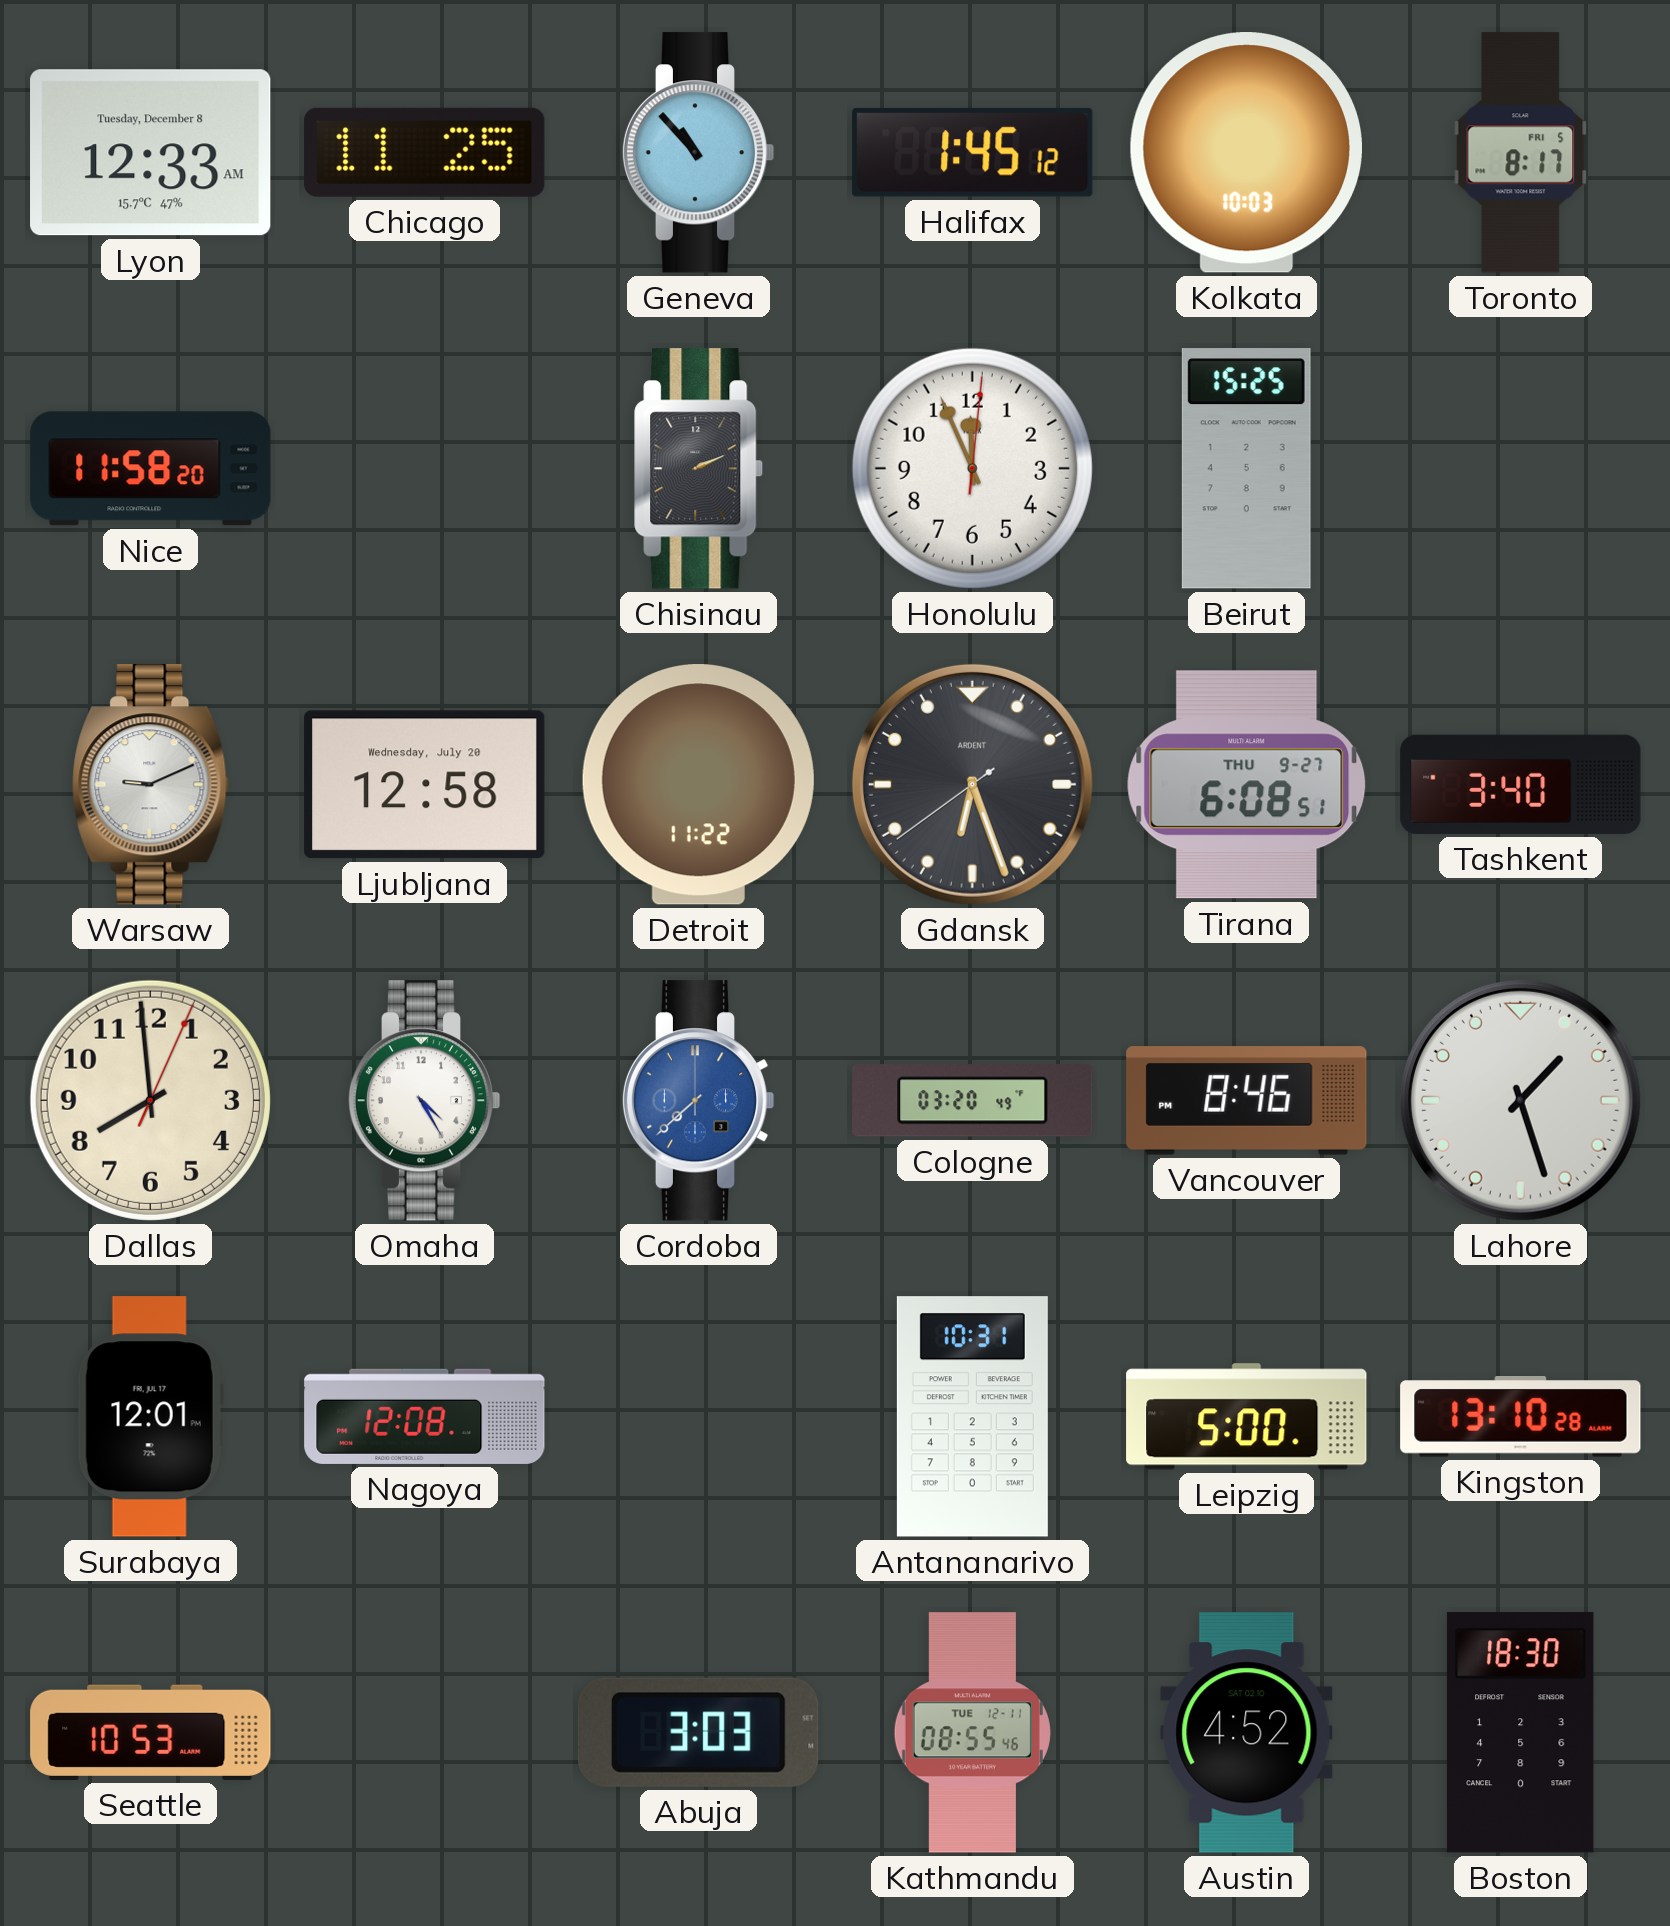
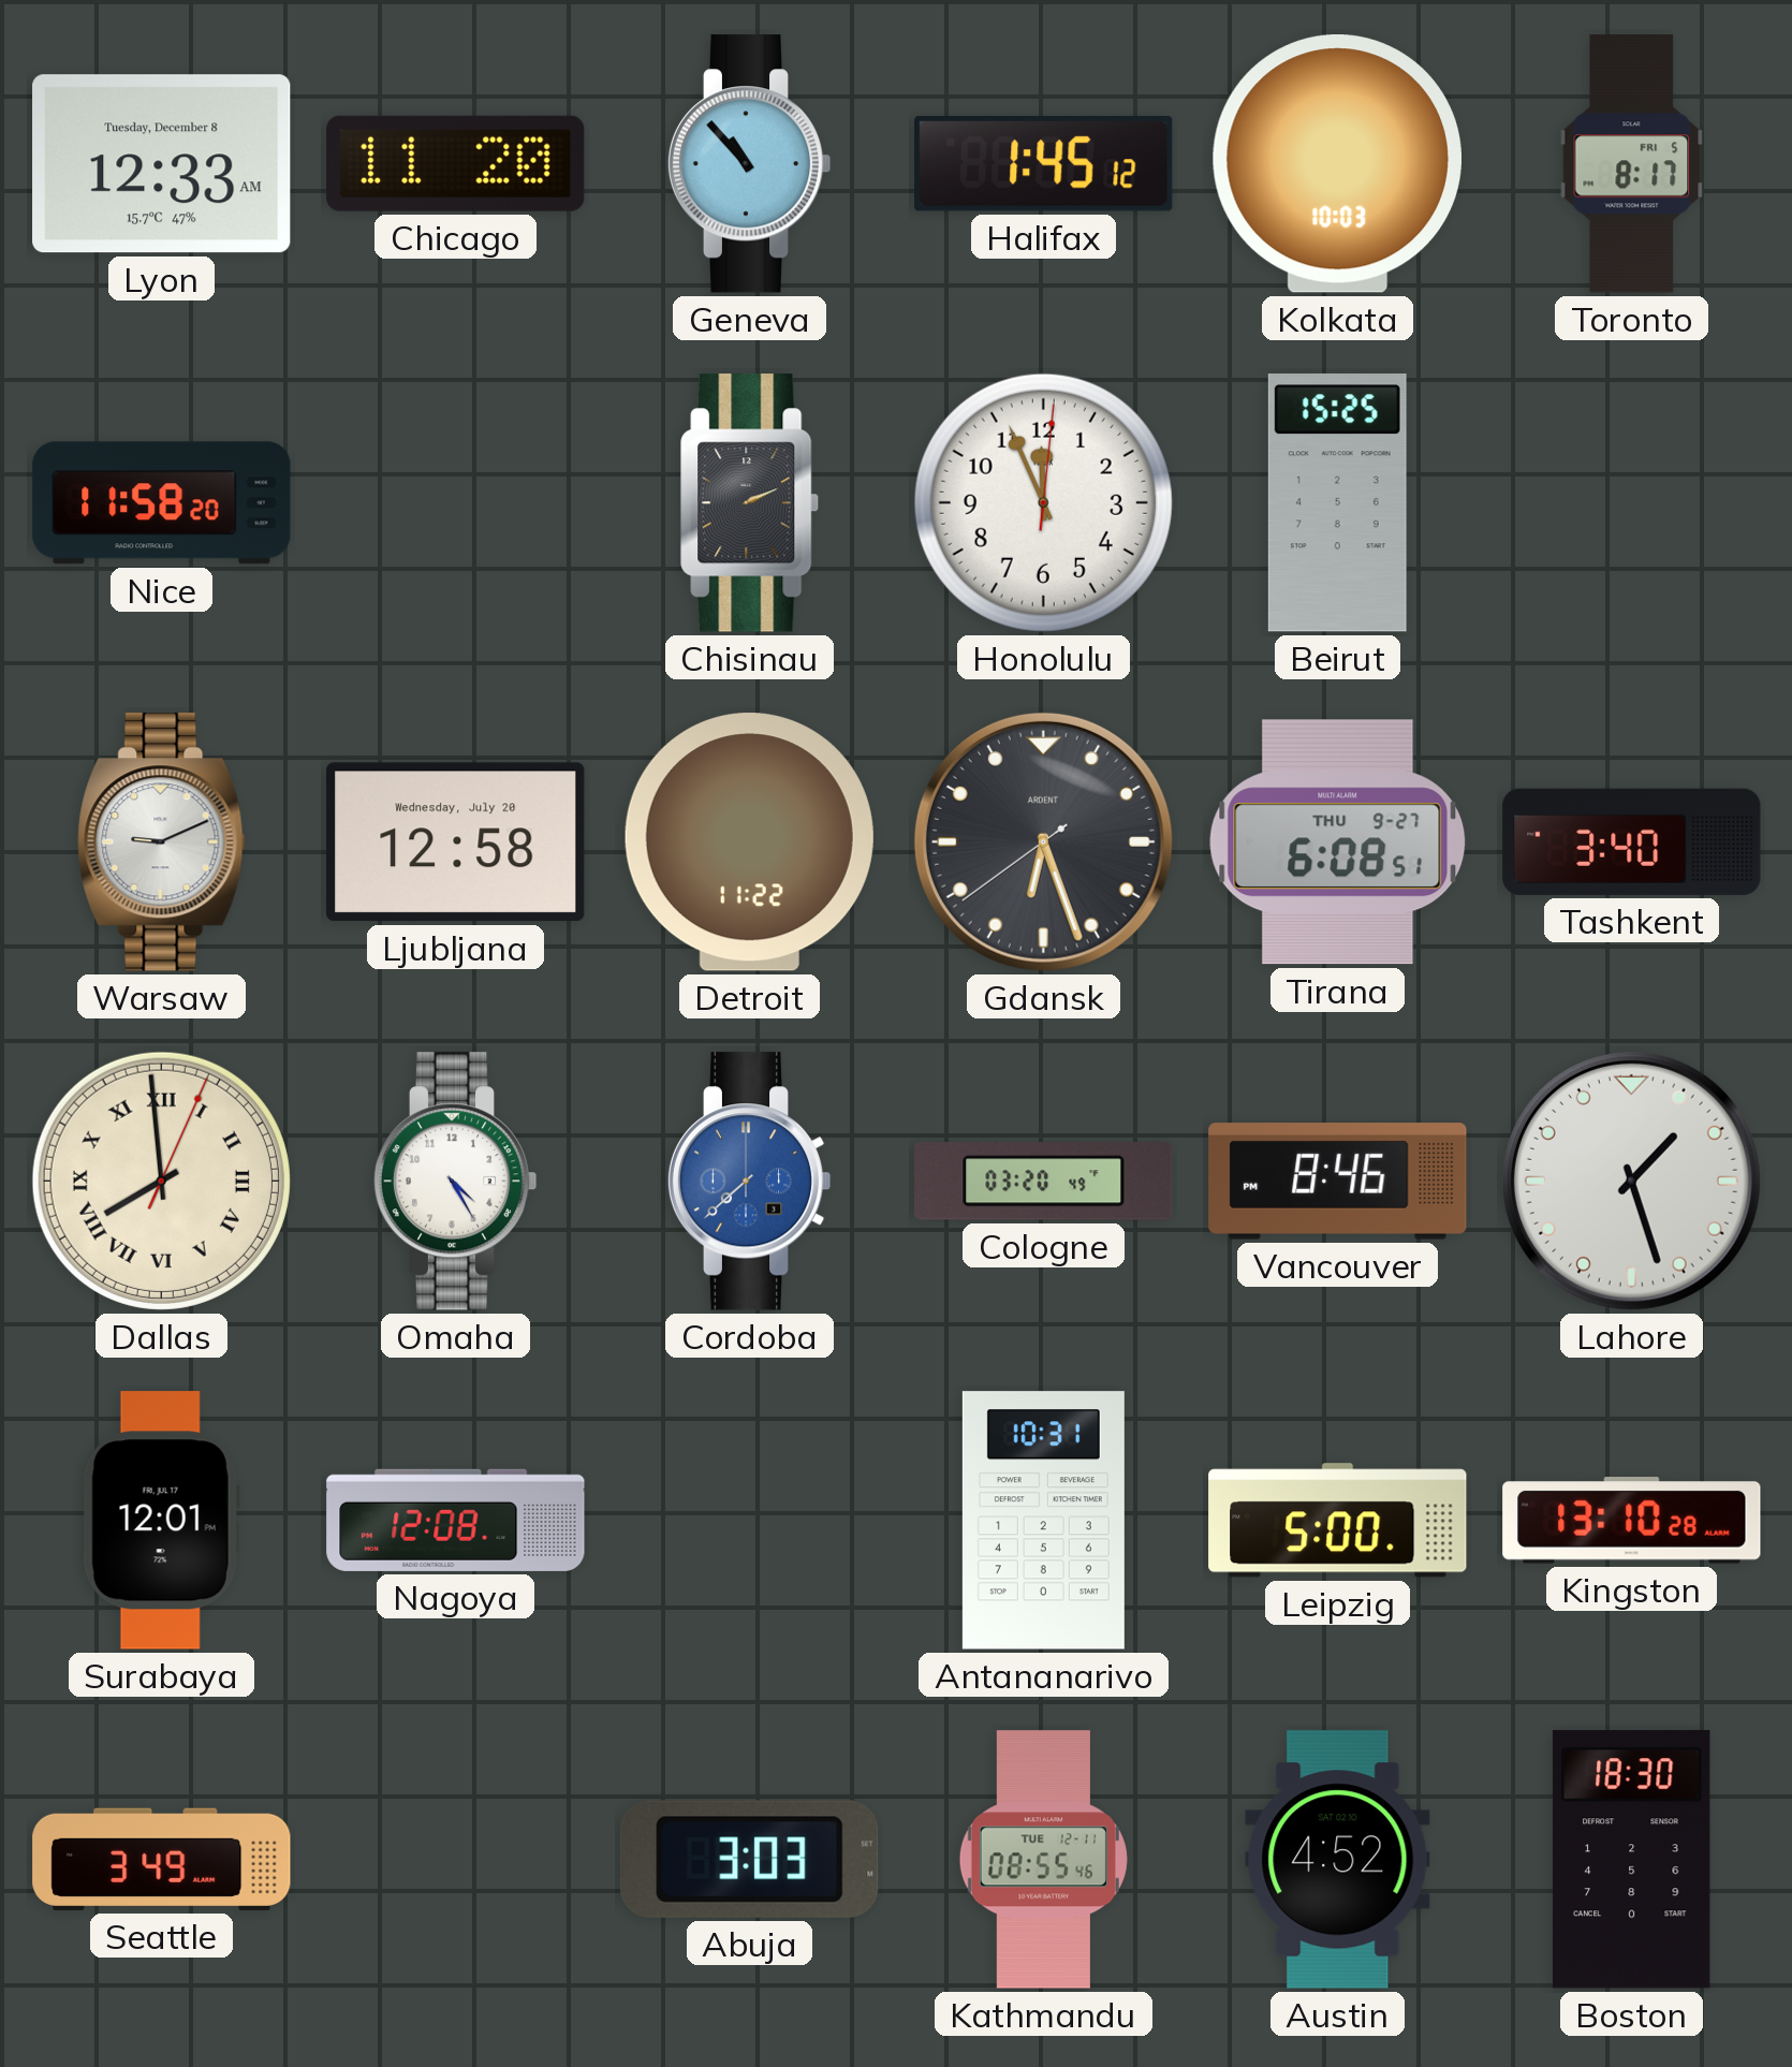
Chicago: 11:25 -> 11:20 (456, 163)
Dallas numerals: Arabic -> Roman (161, 1181)
Seattle: 10:53 -> 3:49 (162, 1859)
